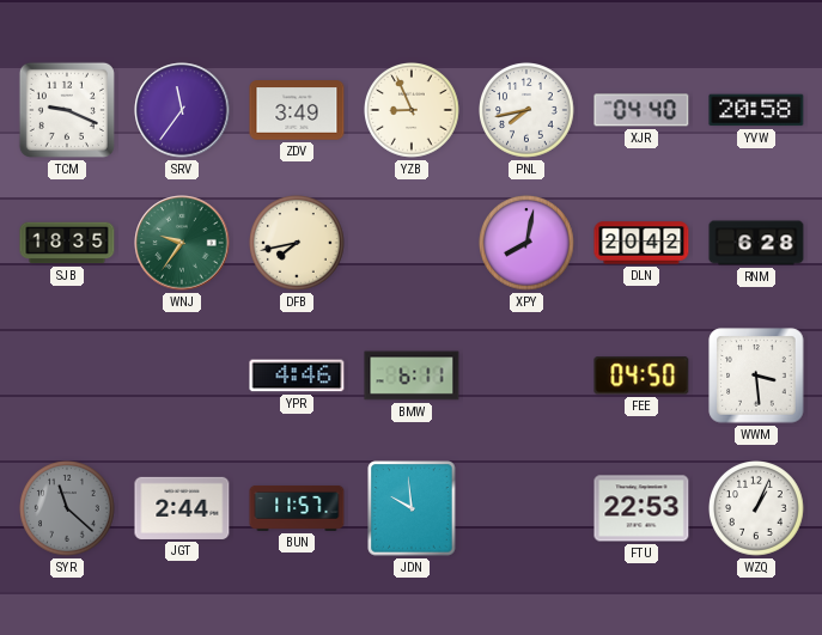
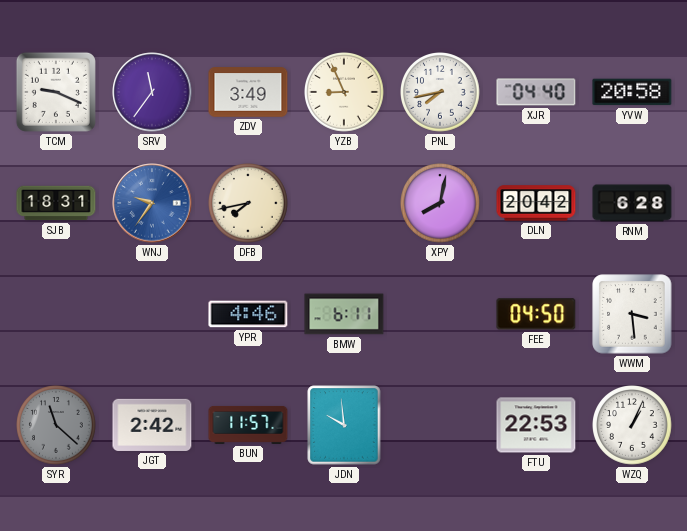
SJB: 18:35 -> 18:31 (56, 203)
WNJ dial: green -> blue (152, 203)
JGT: 2:44 -> 2:42 (152, 425)
